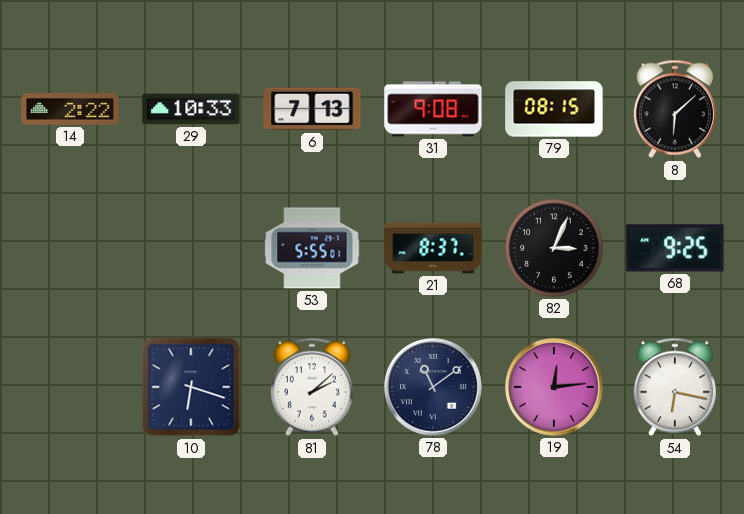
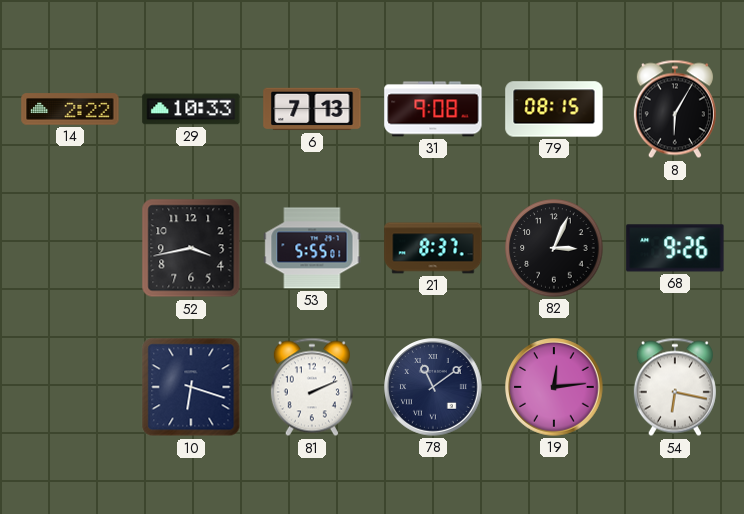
8: 6:08 -> 6:05 (675, 109)
52: none -> 3:43 (191, 248)
68: 9:25 -> 9:26 (675, 248)
81: 2:08 -> 2:11 (312, 387)
